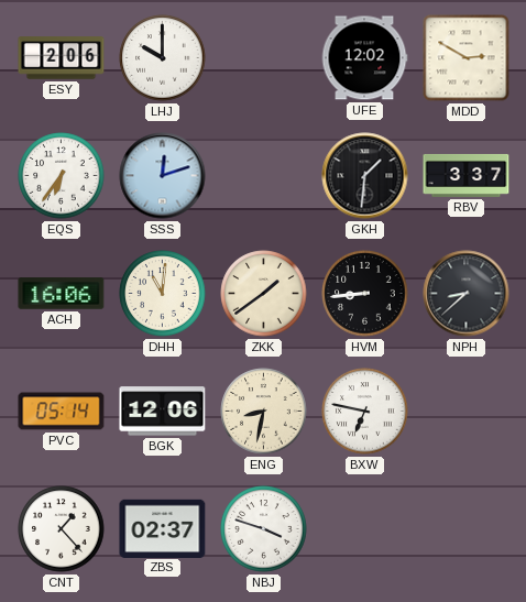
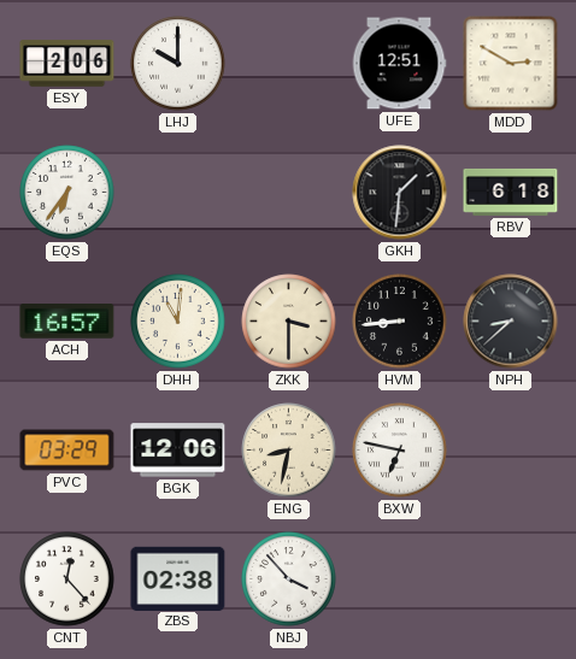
UFE: 12:02 -> 12:51 (399, 64)
SSS: 12:12 -> none (163, 176)
RBV: 3:37 -> 6:18 (511, 192)
ACH: 16:06 -> 16:57 (67, 322)
ZKK: 1:39 -> 3:30 (289, 322)
PVC: 05:14 -> 03:29 (67, 451)
CNT: 1:23 -> 12:23 (67, 579)
ZBS: 02:37 -> 02:38 (178, 578)
NBJ: 3:48 -> 3:53 (289, 579)
